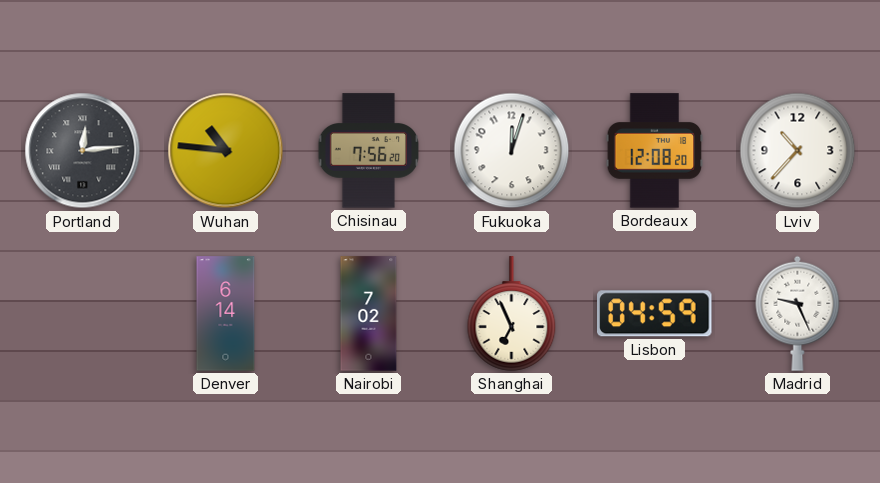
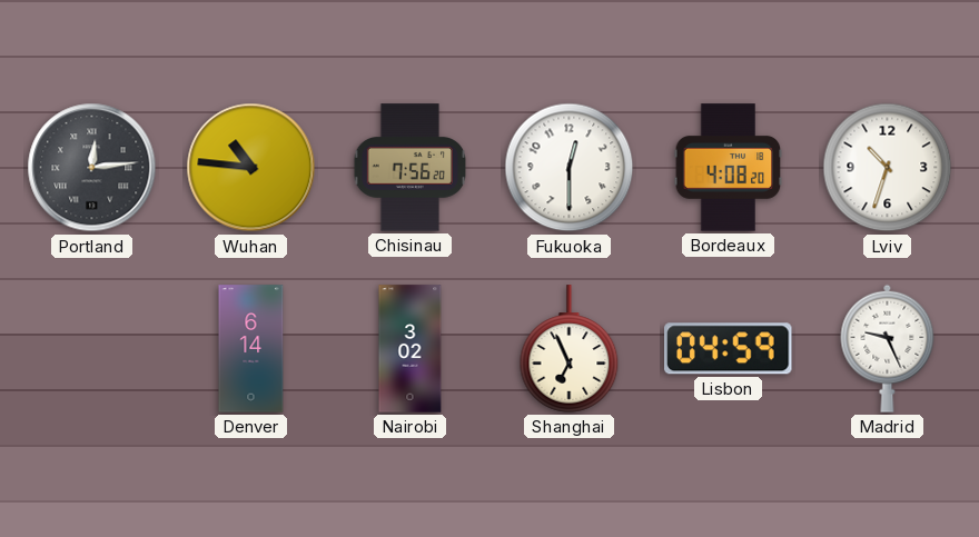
Fukuoka: 12:03 -> 12:30 (570, 168)
Bordeaux: 12:08 -> 4:08 (729, 168)
Lviv: 10:37 -> 10:33 (888, 168)
Nairobi: 7:02 -> 3:02 (411, 349)
